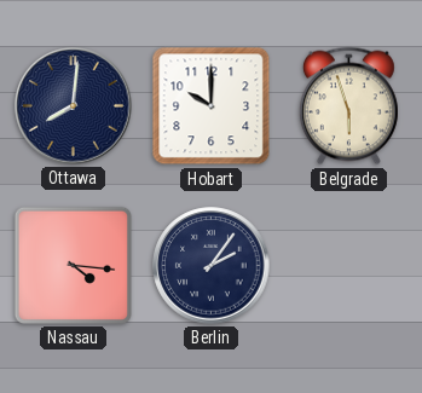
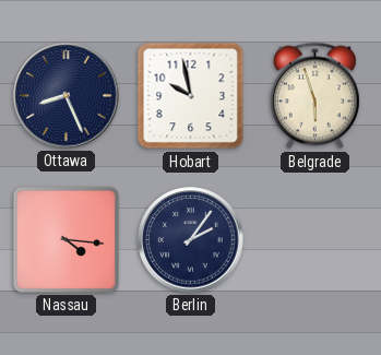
Ottawa: 8:01 -> 8:26 (67, 96)
Hobart: 10:00 -> 9:58 (191, 96)
